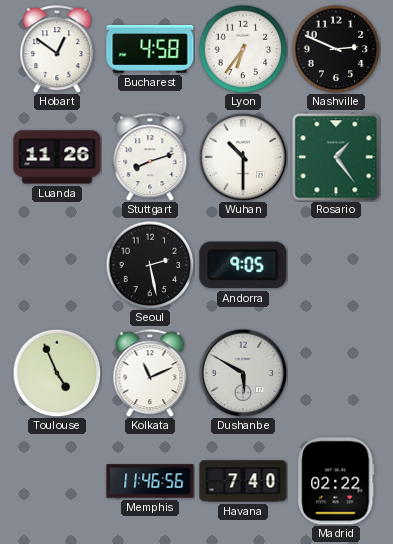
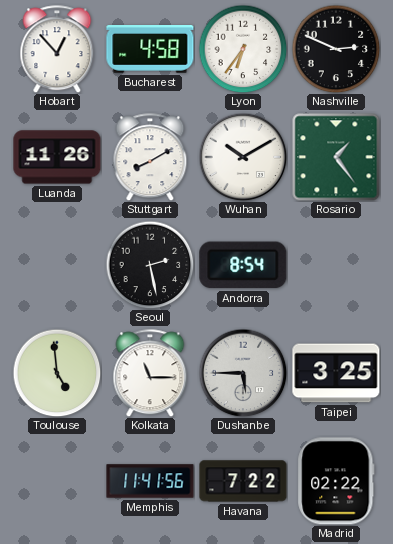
Hobart: 12:51 -> 12:53 (57, 49)
Stuttgart: 8:12 -> 8:10 (150, 157)
Wuhan: 10:30 -> 10:10 (243, 157)
Andorra: 9:05 -> 8:54 (243, 265)
Toulouse: 4:56 -> 4:59 (57, 373)
Kolkata: 11:11 -> 11:15 (150, 373)
Dushanbe: 5:50 -> 5:45 (243, 373)
Taipei: none -> 3:25 (336, 373)
Memphis: 11:46 -> 11:41 (150, 481)
Havana: 7:40 -> 7:22 (243, 481)
